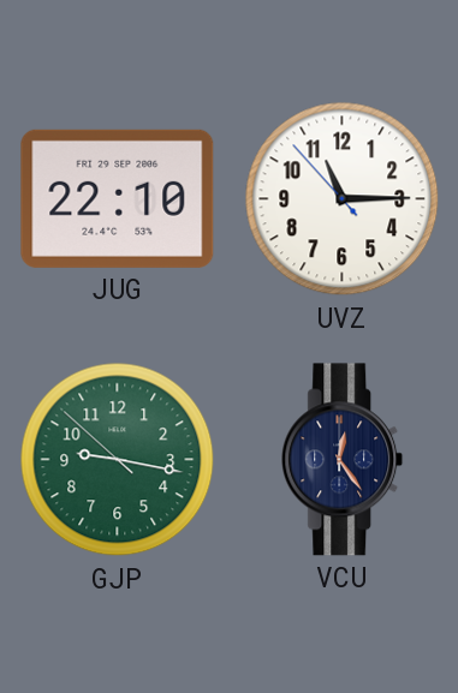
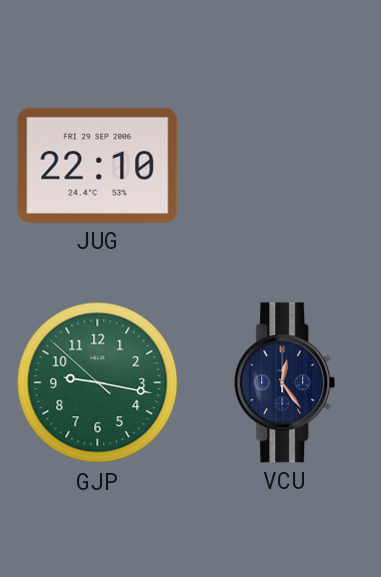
UVZ: 11:14 -> none (343, 199)
